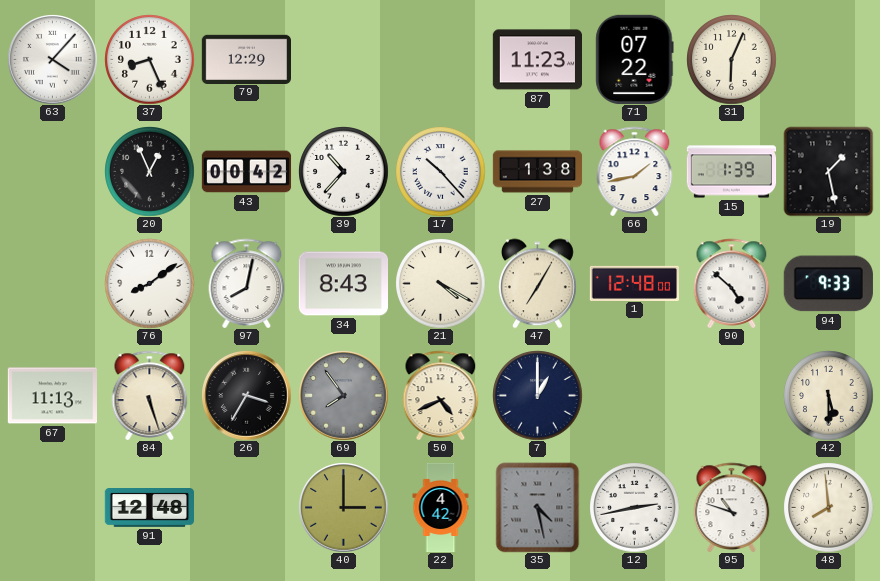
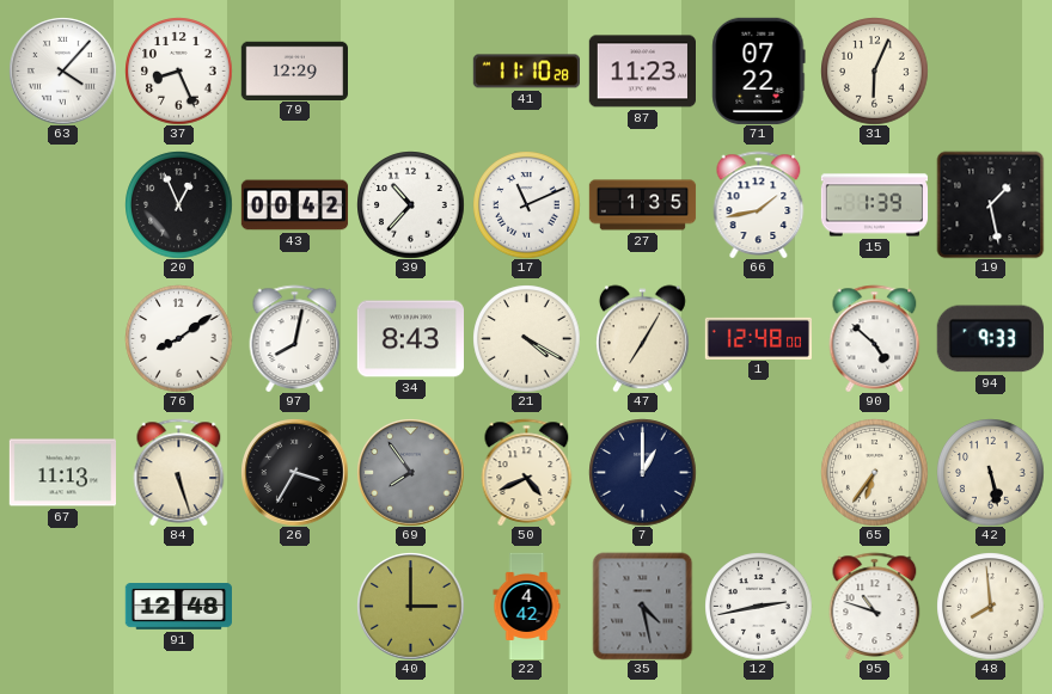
41: none -> 11:10 (526, 72)
17: 10:23 -> 11:11 (526, 204)
27: 1:38 -> 1:35 (642, 205)
65: none -> 6:36 (874, 472)
42: 5:30 -> 5:28 (990, 472)
